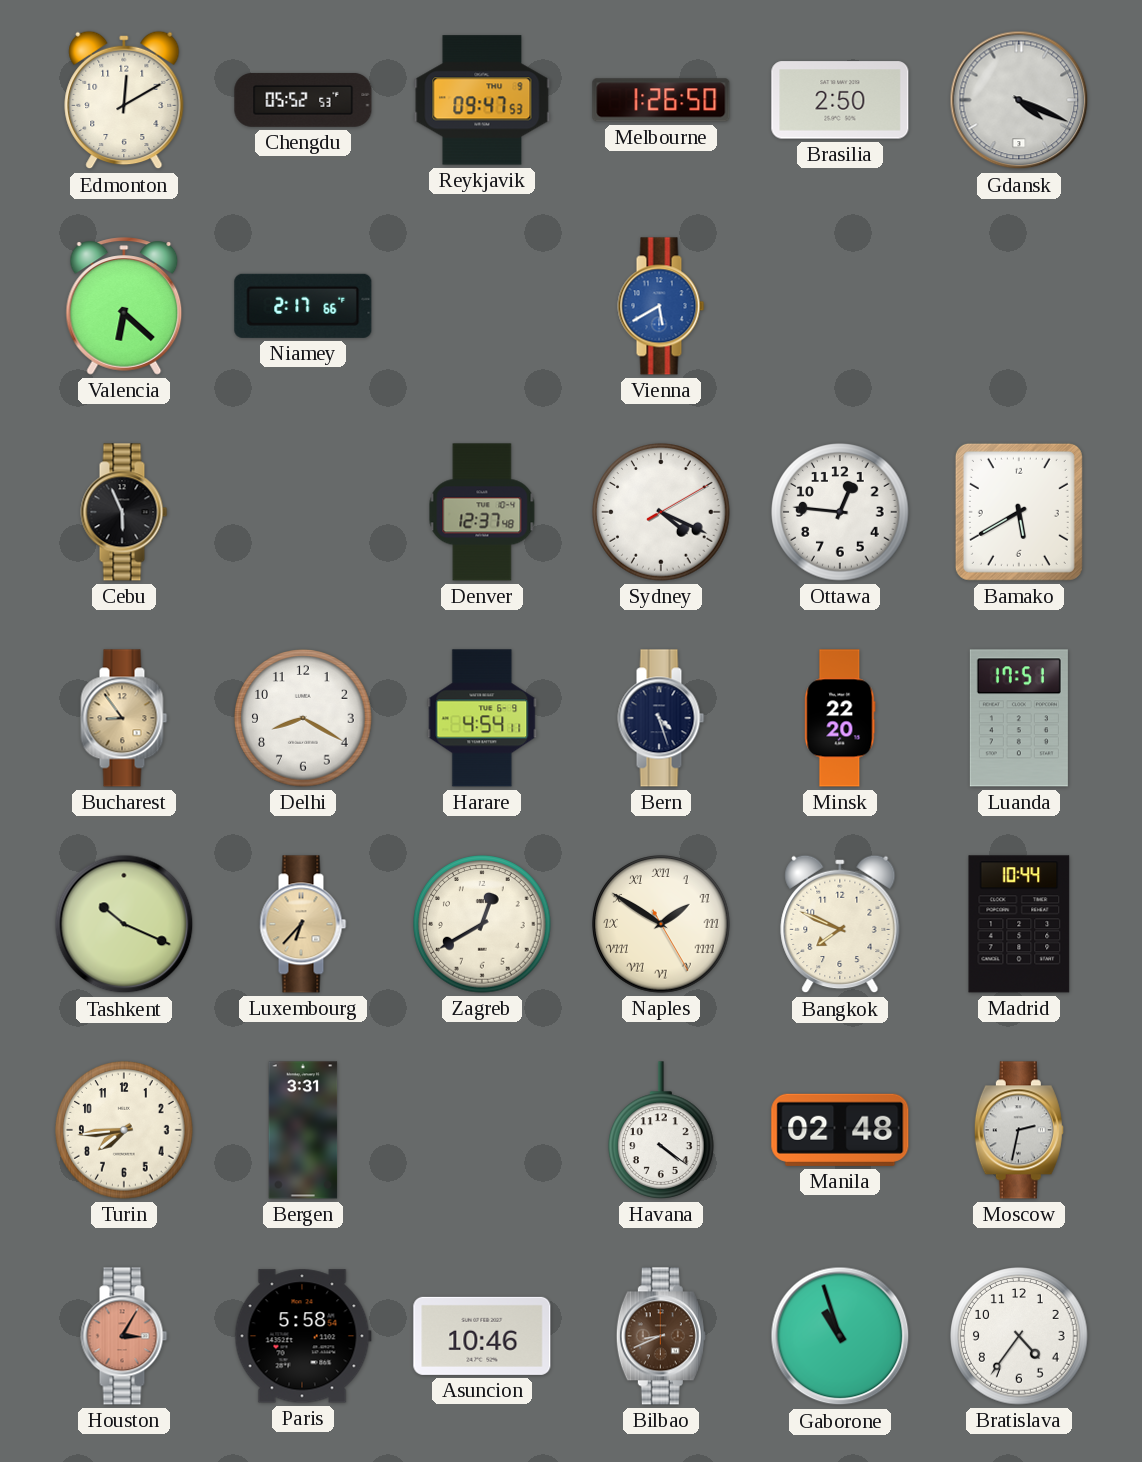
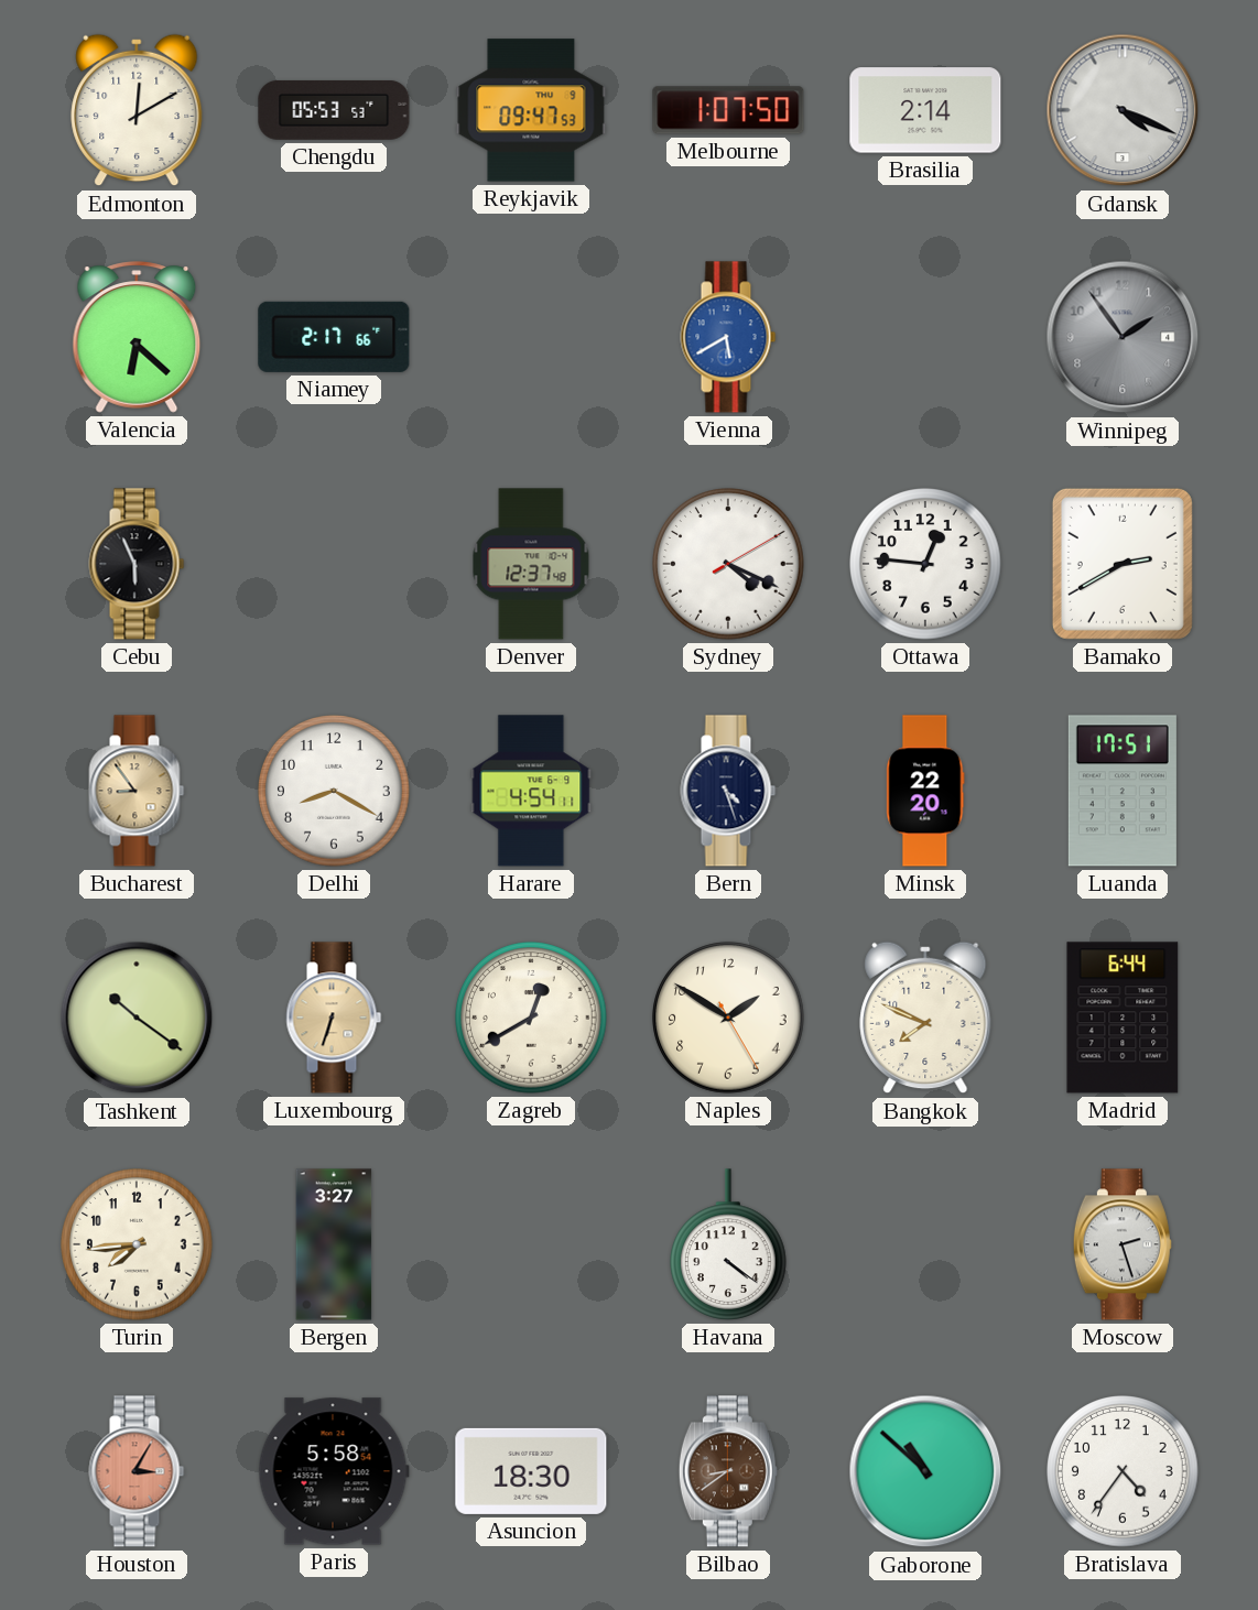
Chengdu: 05:52 -> 05:53 (334, 110)
Melbourne: 1:26 -> 1:07 (728, 110)
Brasilia: 2:50 -> 2:14 (925, 110)
Winnipeg: none -> 1:54 (1123, 337)
Bamako: 5:40 -> 2:40 (1123, 564)
Tashkent: 10:19 -> 10:21 (137, 1018)
Luxembourg: 6:37 -> 6:33 (334, 1018)
Naples numerals: Roman -> Arabic (728, 1018)
Madrid: 10:44 -> 6:44 (1123, 1018)
Bergen: 3:31 -> 3:27 (334, 1244)
Manila: 02:48 -> none (840, 1130)
Moscow: 2:32 -> 2:27 (1123, 1244)
Asuncion: 10:46 -> 18:30 (531, 1471)
Bilbao: 8:41 -> 8:39 (728, 1471)
Gaborone: 10:57 -> 10:52 (925, 1471)
